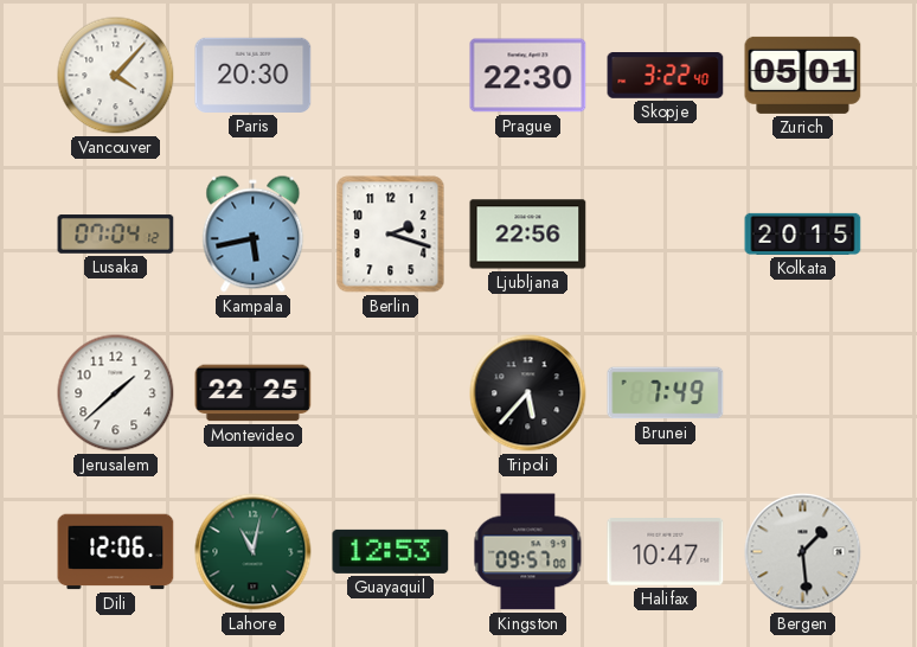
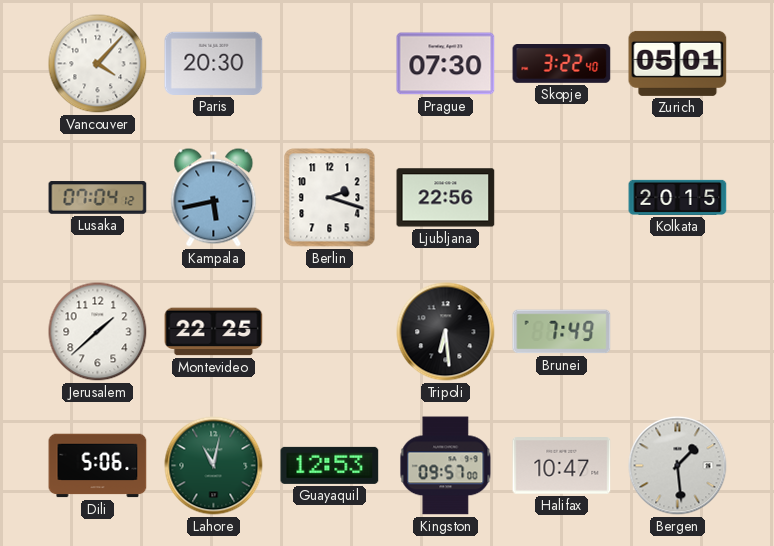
Prague: 22:30 -> 07:30 (446, 64)
Tripoli: 5:37 -> 6:29 (446, 332)
Dili: 12:06 -> 5:06 (98, 466)
